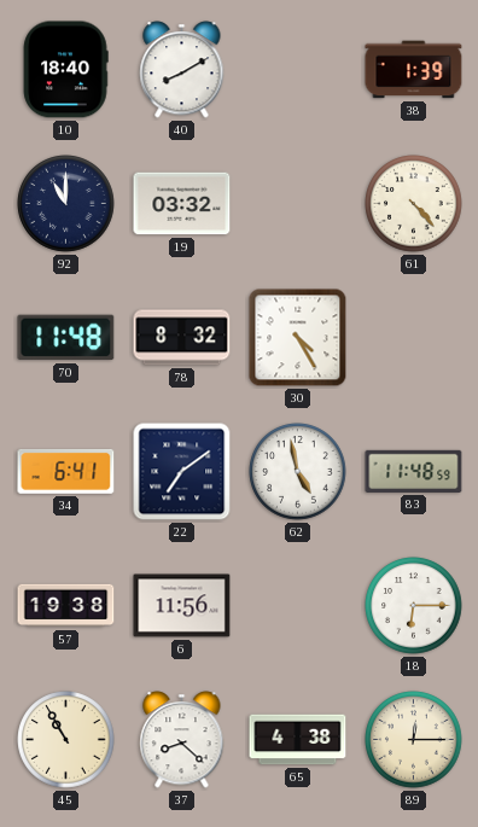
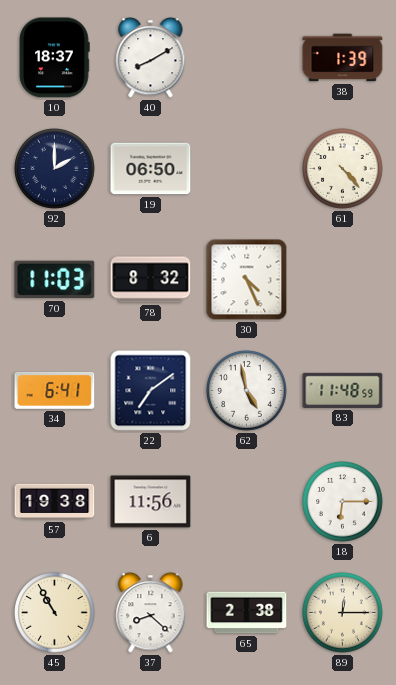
10: 18:40 -> 18:37 (54, 58)
92: 11:00 -> 2:00 (55, 169)
19: 03:32 -> 06:50 (151, 169)
70: 11:48 -> 11:03 (55, 280)
30: 4:25 -> 4:26 (247, 280)
65: 4:38 -> 2:38 (247, 613)
